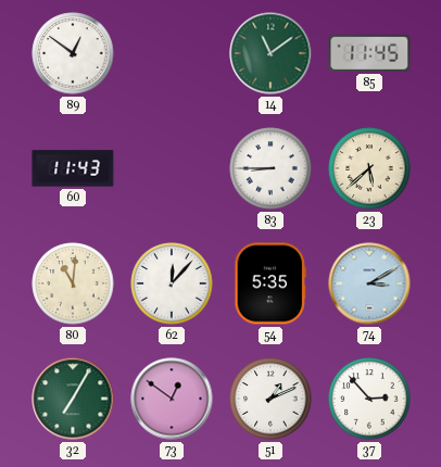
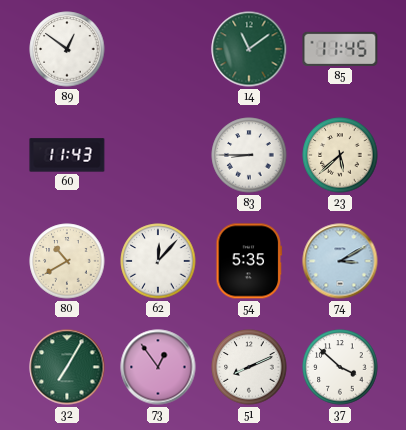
80: 11:01 -> 10:40 (67, 261)
73: 12:51 -> 12:54 (158, 367)
51: 1:11 -> 8:11 (249, 367)
37: 2:53 -> 3:52 (340, 367)
